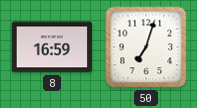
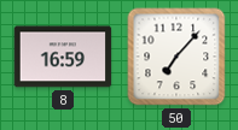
50: 7:03 -> 7:07 (176, 57)
